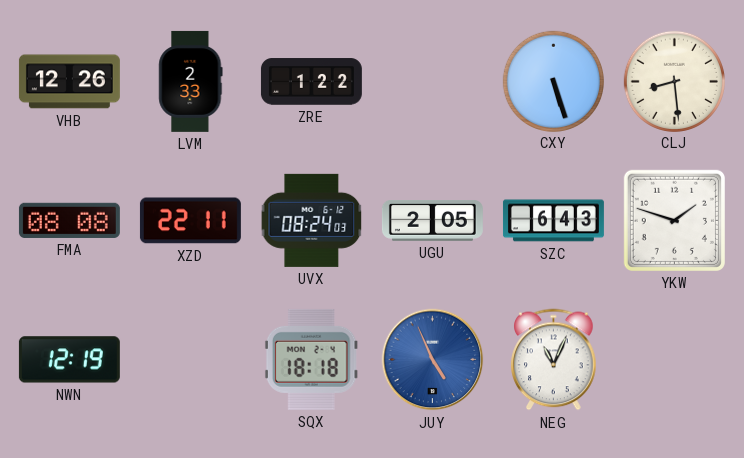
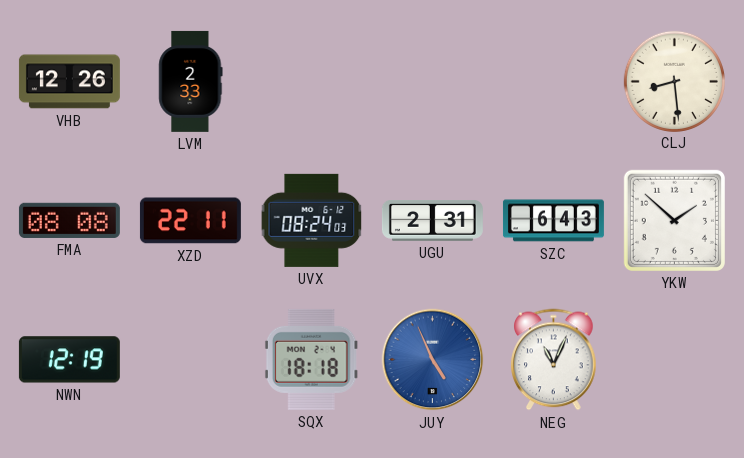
ZRE: 1:22 -> none (311, 82)
CXY: 5:27 -> none (553, 81)
UGU: 2:05 -> 2:31 (432, 221)
YKW: 1:48 -> 1:52 (674, 220)
